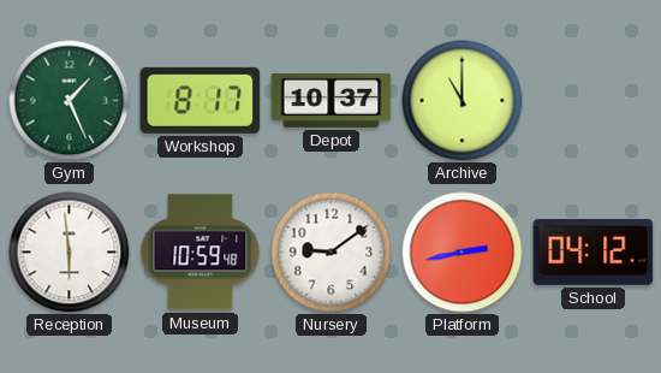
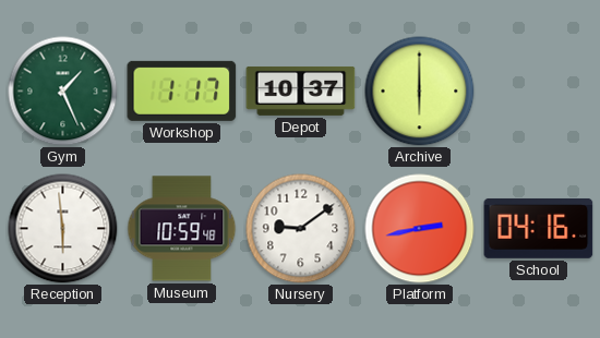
Workshop: 8:17 -> 1:17 (182, 90)
Archive: 11:00 -> 6:00 (420, 92)
School: 04:12 -> 04:16 (539, 228)
